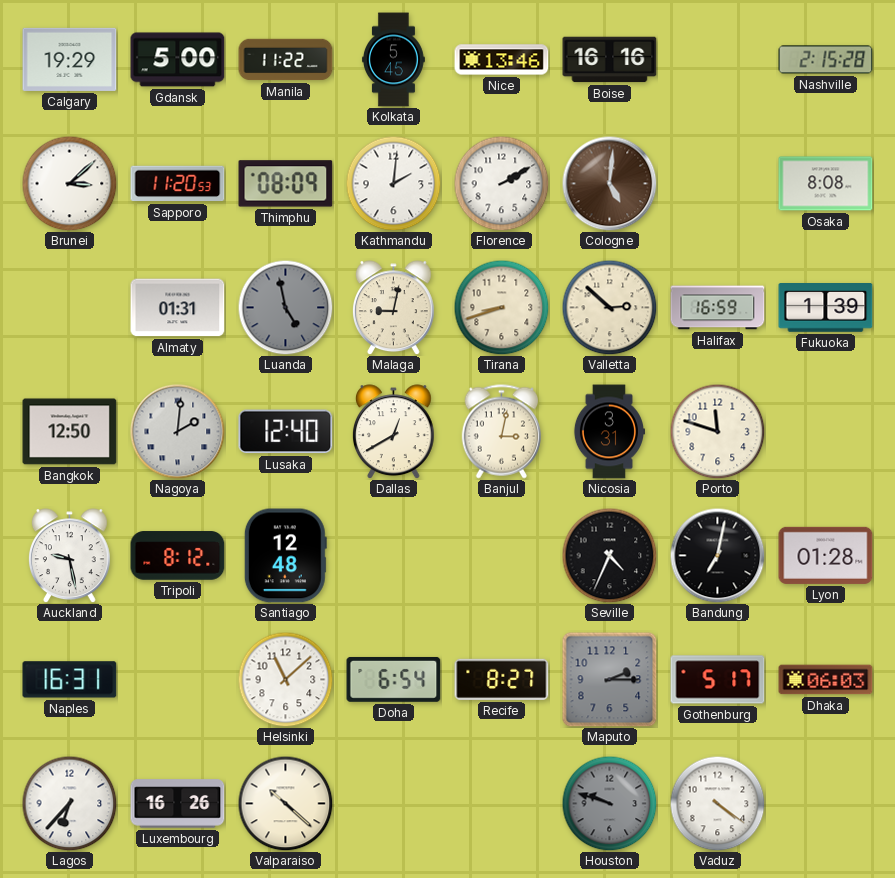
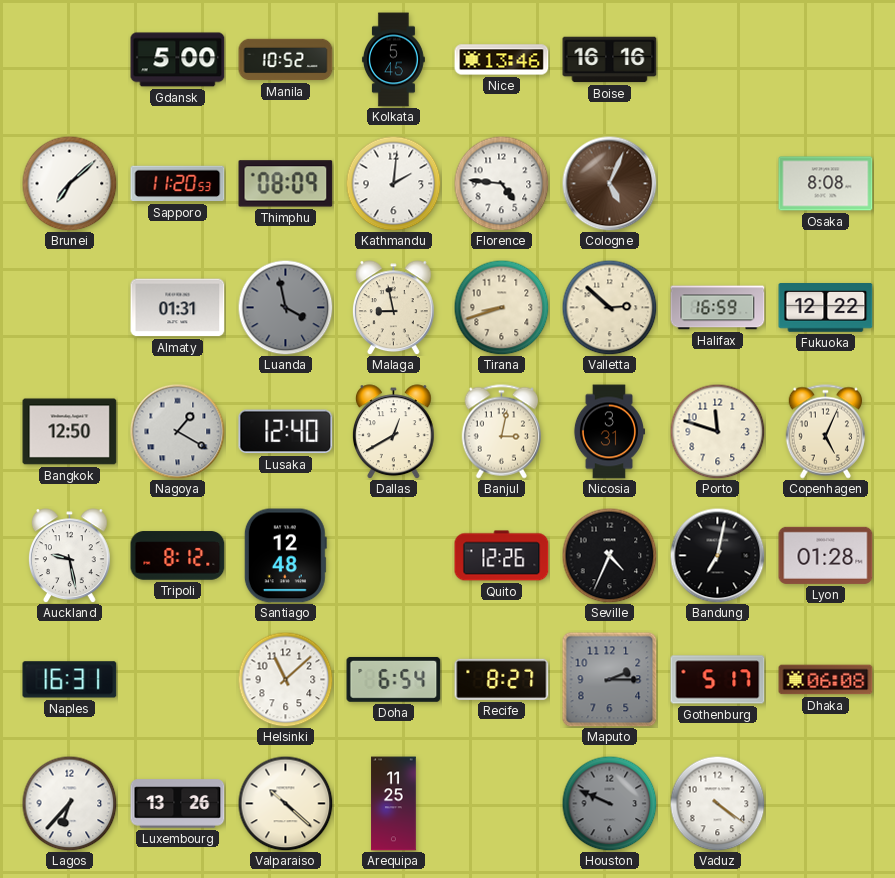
Calgary: 19:29 -> none (70, 59)
Manila: 11:22 -> 10:52 (286, 60)
Nashville: 2:15 -> none (826, 60)
Brunei: 3:08 -> 7:08 (69, 183)
Florence: 2:10 -> 4:46 (501, 183)
Cologne: 5:01 -> 5:04 (609, 183)
Luanda: 4:58 -> 3:58 (285, 307)
Malaga: 9:02 -> 8:58 (393, 308)
Fukuoka: 1:39 -> 12:22 (826, 308)
Nagoya: 2:01 -> 1:20 (177, 431)
Copenhagen: none -> 5:04 (825, 432)
Quito: none -> 12:26 (502, 556)
Dhaka: 06:03 -> 06:08 (826, 680)
Luxembourg: 16:26 -> 13:26 (178, 804)
Arequipa: none -> 11:25 (394, 804)
Houston: 9:48 -> 9:49 (609, 803)
